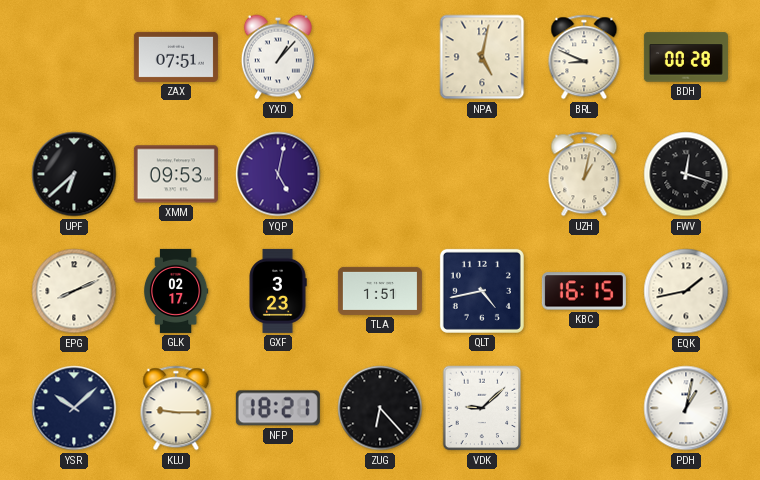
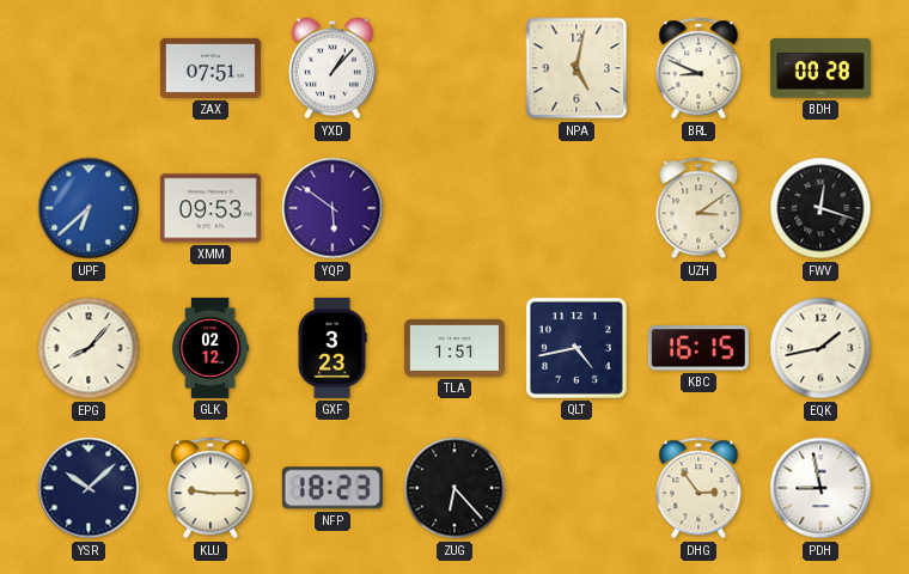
UPF dial: black -> blue (89, 208)
YQP: 5:02 -> 5:51 (333, 208)
UZH: 1:02 -> 3:09 (698, 208)
EPG: 8:11 -> 8:07 (89, 348)
GLK: 02:17 -> 02:12 (211, 348)
NFP: 18:21 -> 18:23 (333, 488)
VDK: 9:08 -> none (482, 408)
DHG: none -> 2:54 (698, 488)
PDH: 1:02 -> 8:58 (820, 488)
